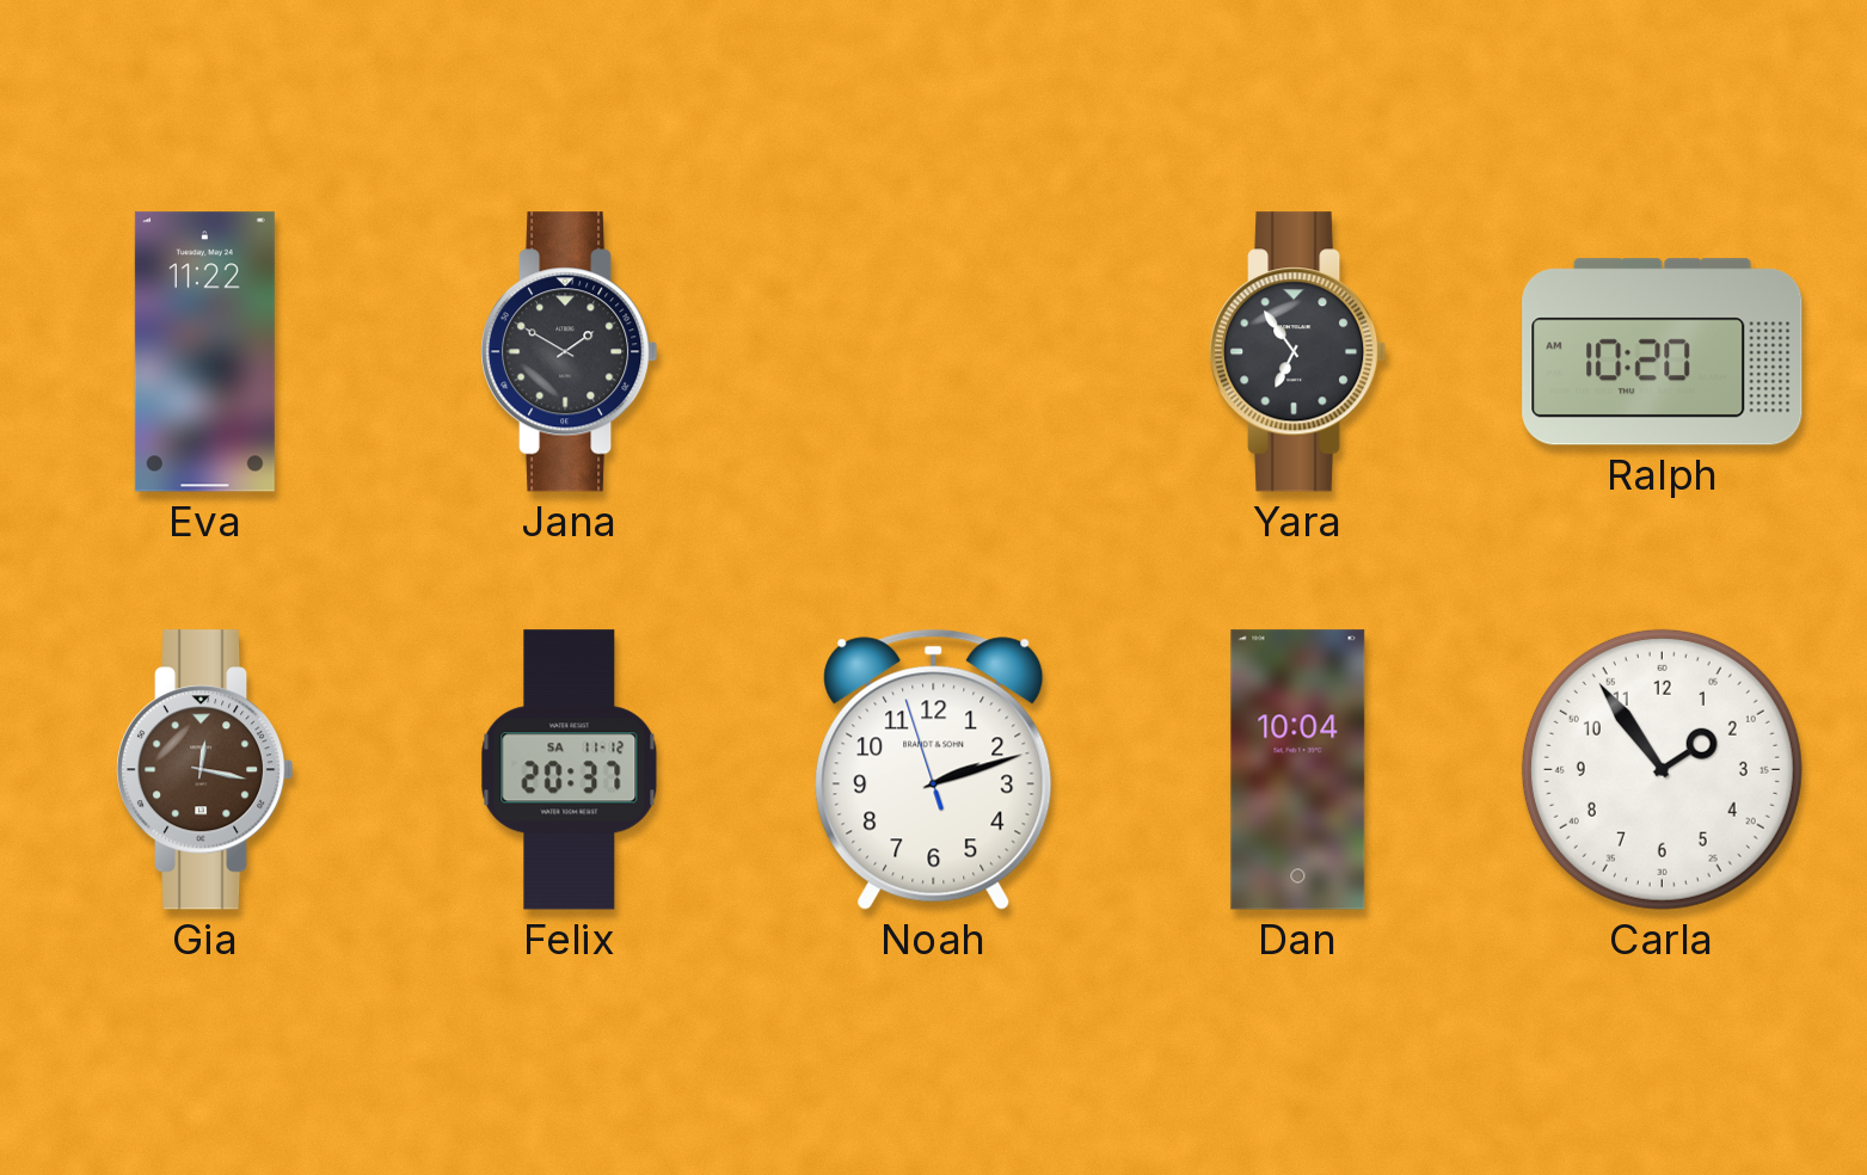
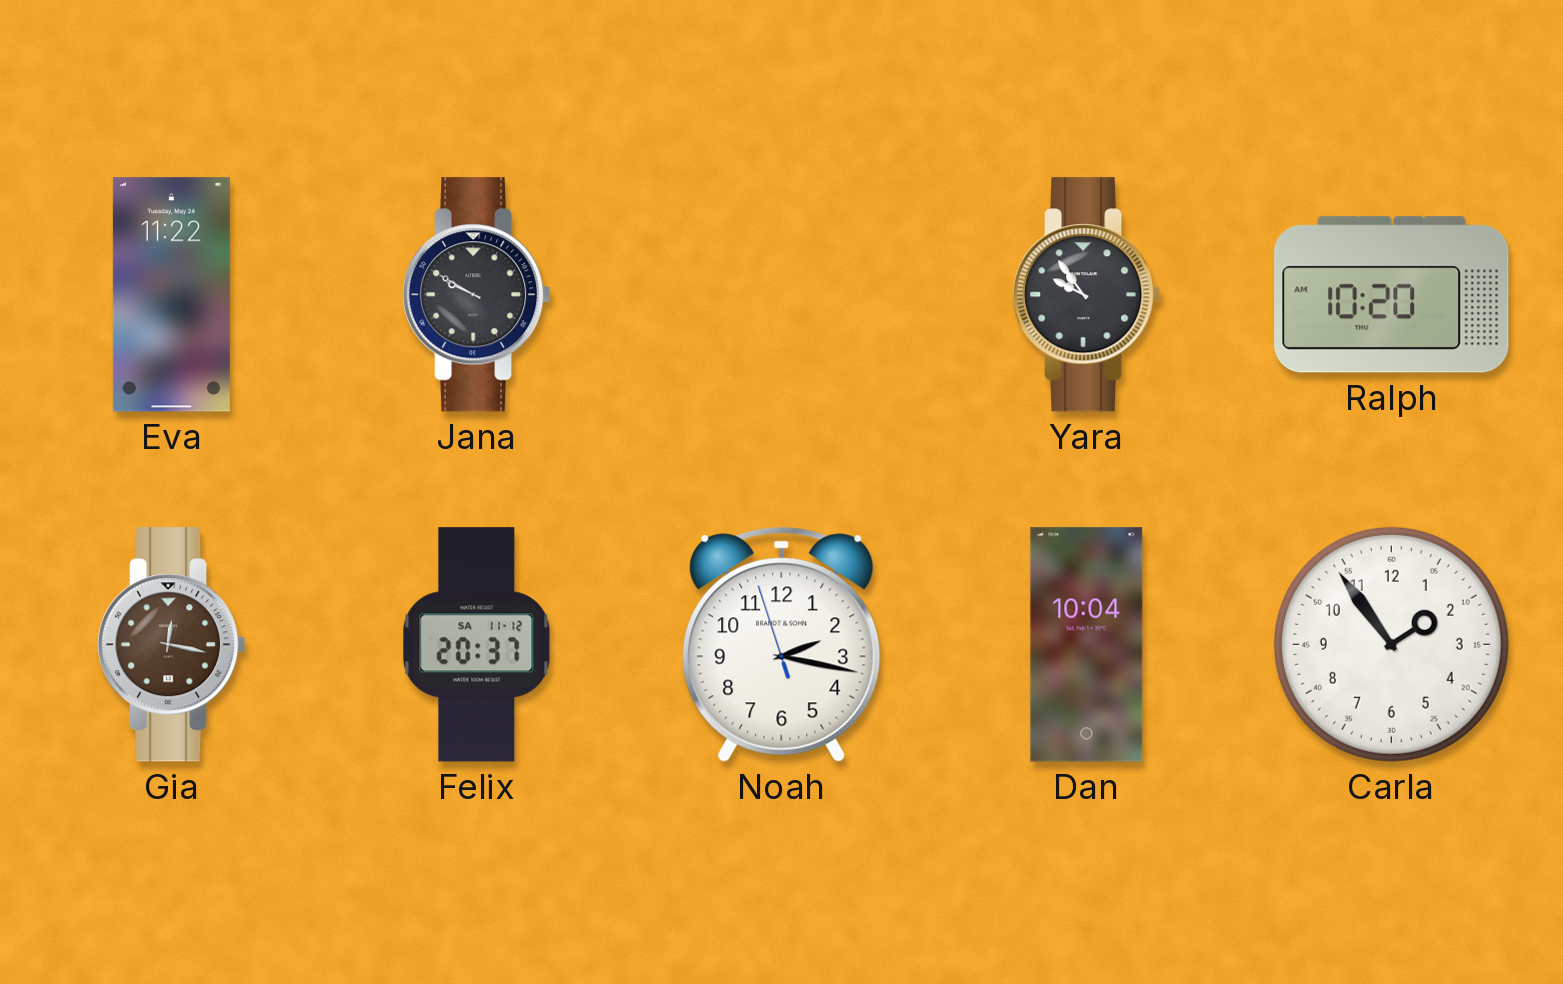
Jana: 1:50 -> 9:50 (477, 295)
Yara: 6:54 -> 9:54 (1087, 295)
Noah: 2:11 -> 2:16 (782, 644)
